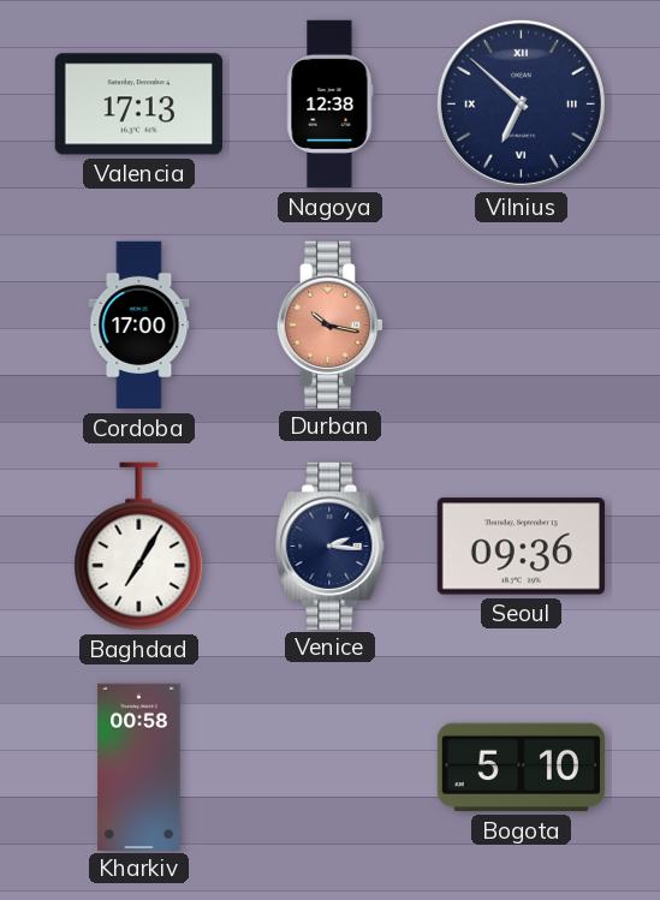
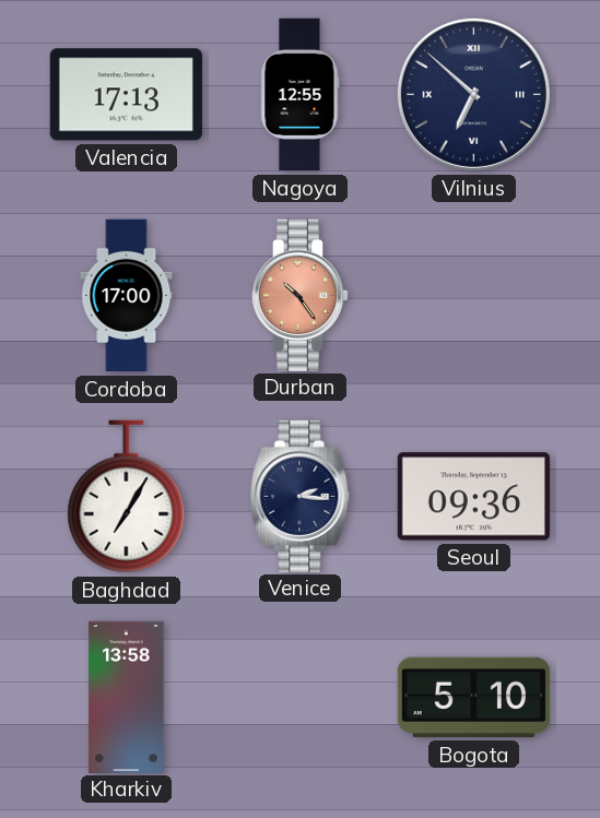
Nagoya: 12:38 -> 12:55 (301, 95)
Durban: 10:17 -> 10:24 (301, 295)
Kharkiv: 00:58 -> 13:58 (127, 697)
